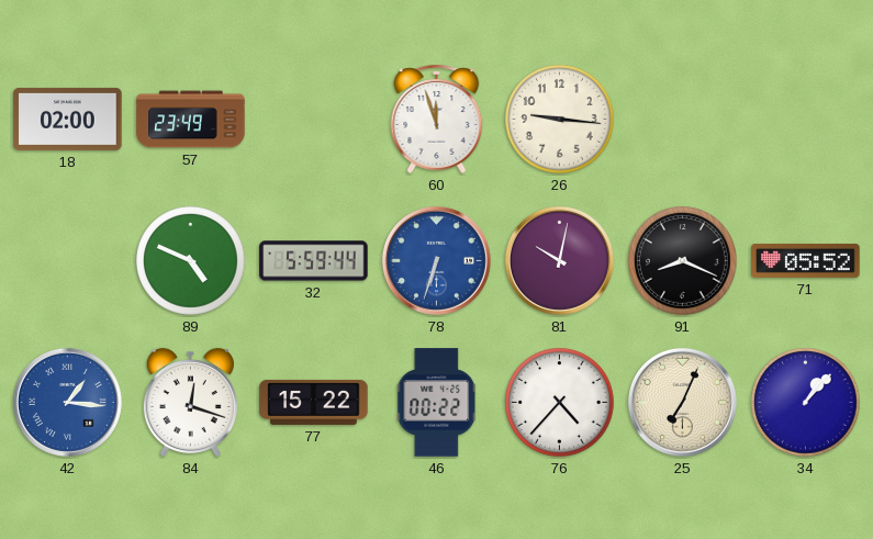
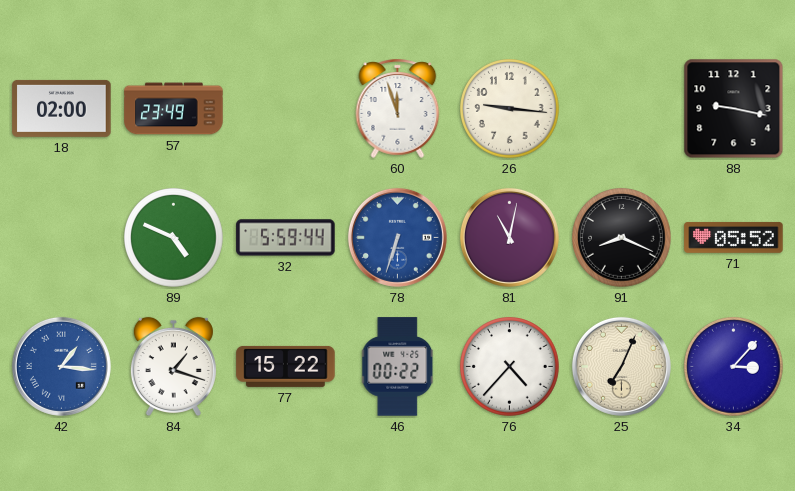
88: none -> 9:17 (734, 109)
81: 10:02 -> 11:02 (509, 237)
84: 12:18 -> 1:18 (173, 367)
34: 1:07 -> 3:07 (734, 367)
